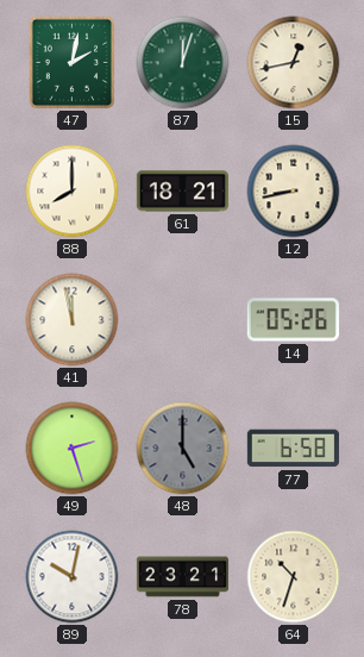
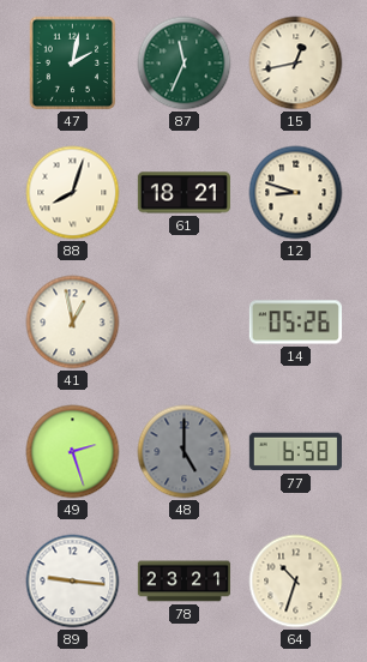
87: 12:03 -> 11:34 (185, 64)
88: 8:00 -> 8:03 (73, 193)
12: 8:43 -> 8:48 (296, 193)
41: 11:58 -> 12:58 (73, 323)
89: 10:02 -> 9:16 (73, 582)
